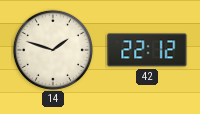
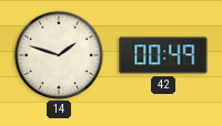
42: 22:12 -> 00:49 (163, 55)
